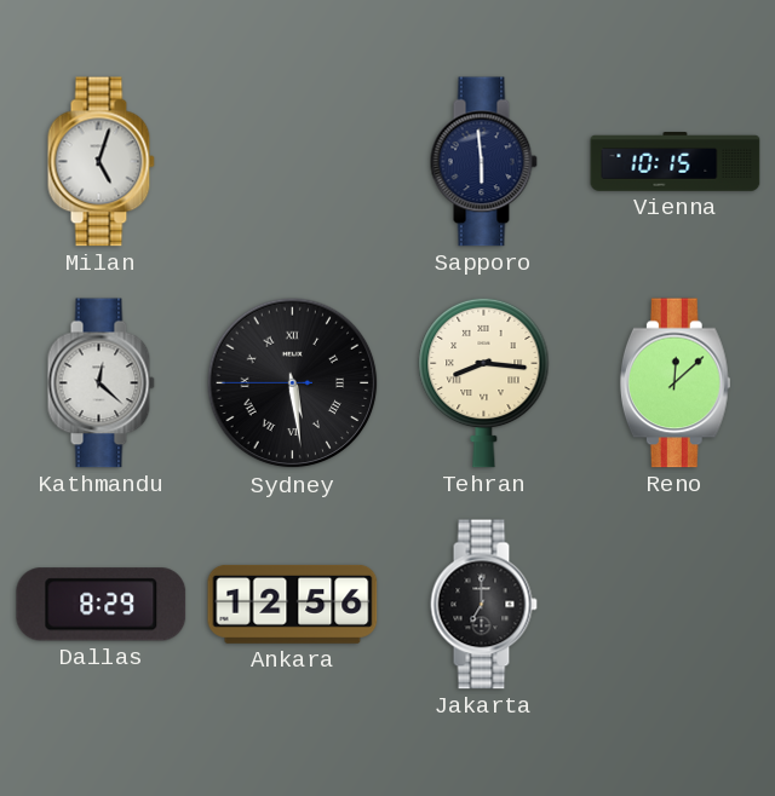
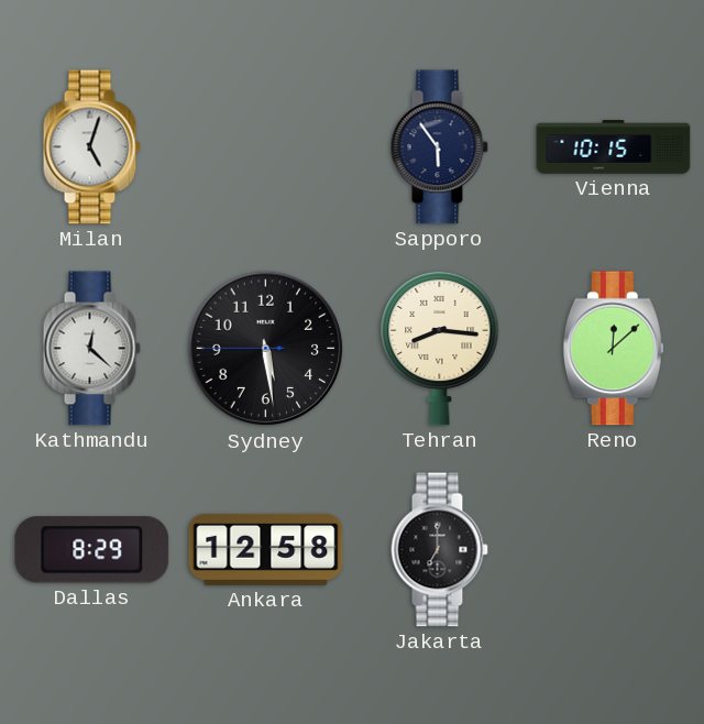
Sapporo: 5:59 -> 5:54 (439, 147)
Sydney numerals: Roman -> Arabic (266, 349)
Ankara: 12:56 -> 12:58 (266, 549)
